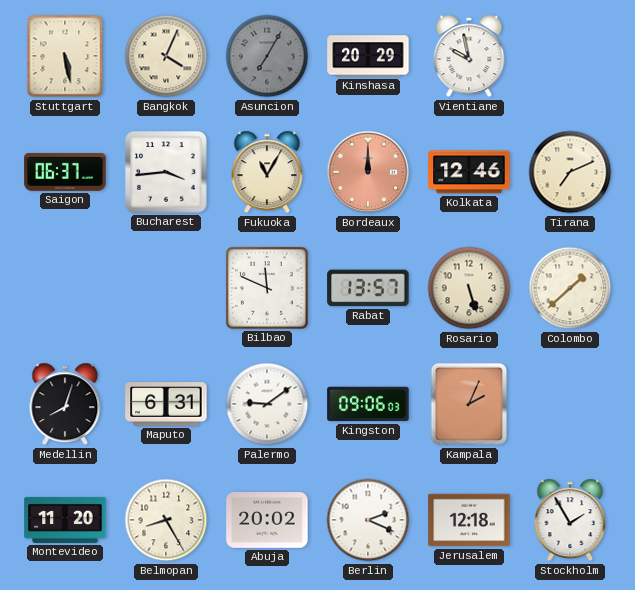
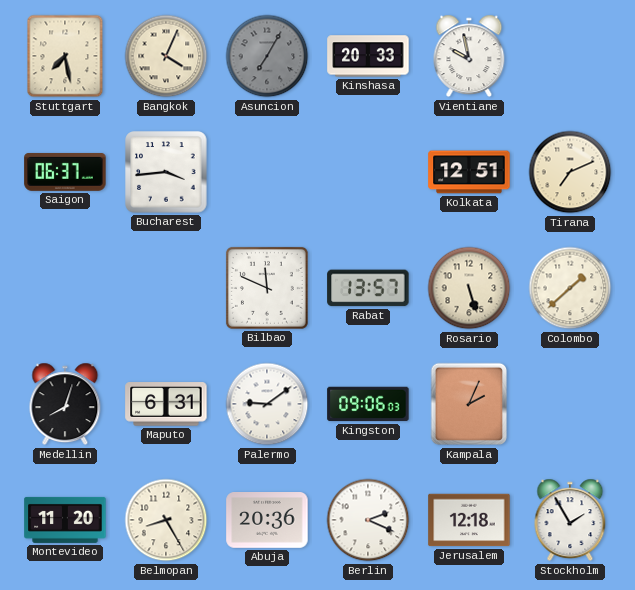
Stuttgart: 5:28 -> 7:28 (65, 56)
Kinshasa: 20:29 -> 20:33 (368, 56)
Fukuoka: 11:05 -> none (267, 172)
Bordeaux: 12:00 -> none (368, 172)
Kolkata: 12:46 -> 12:51 (469, 172)
Abuja: 20:02 -> 20:36 (267, 521)
